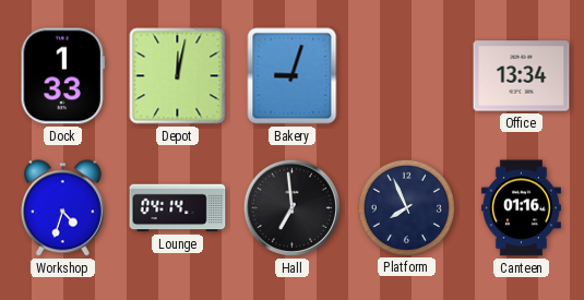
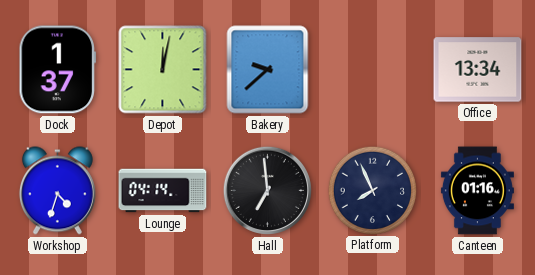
Dock: 1:33 -> 1:37 (58, 70)
Bakery: 9:03 -> 9:38 (268, 70)
